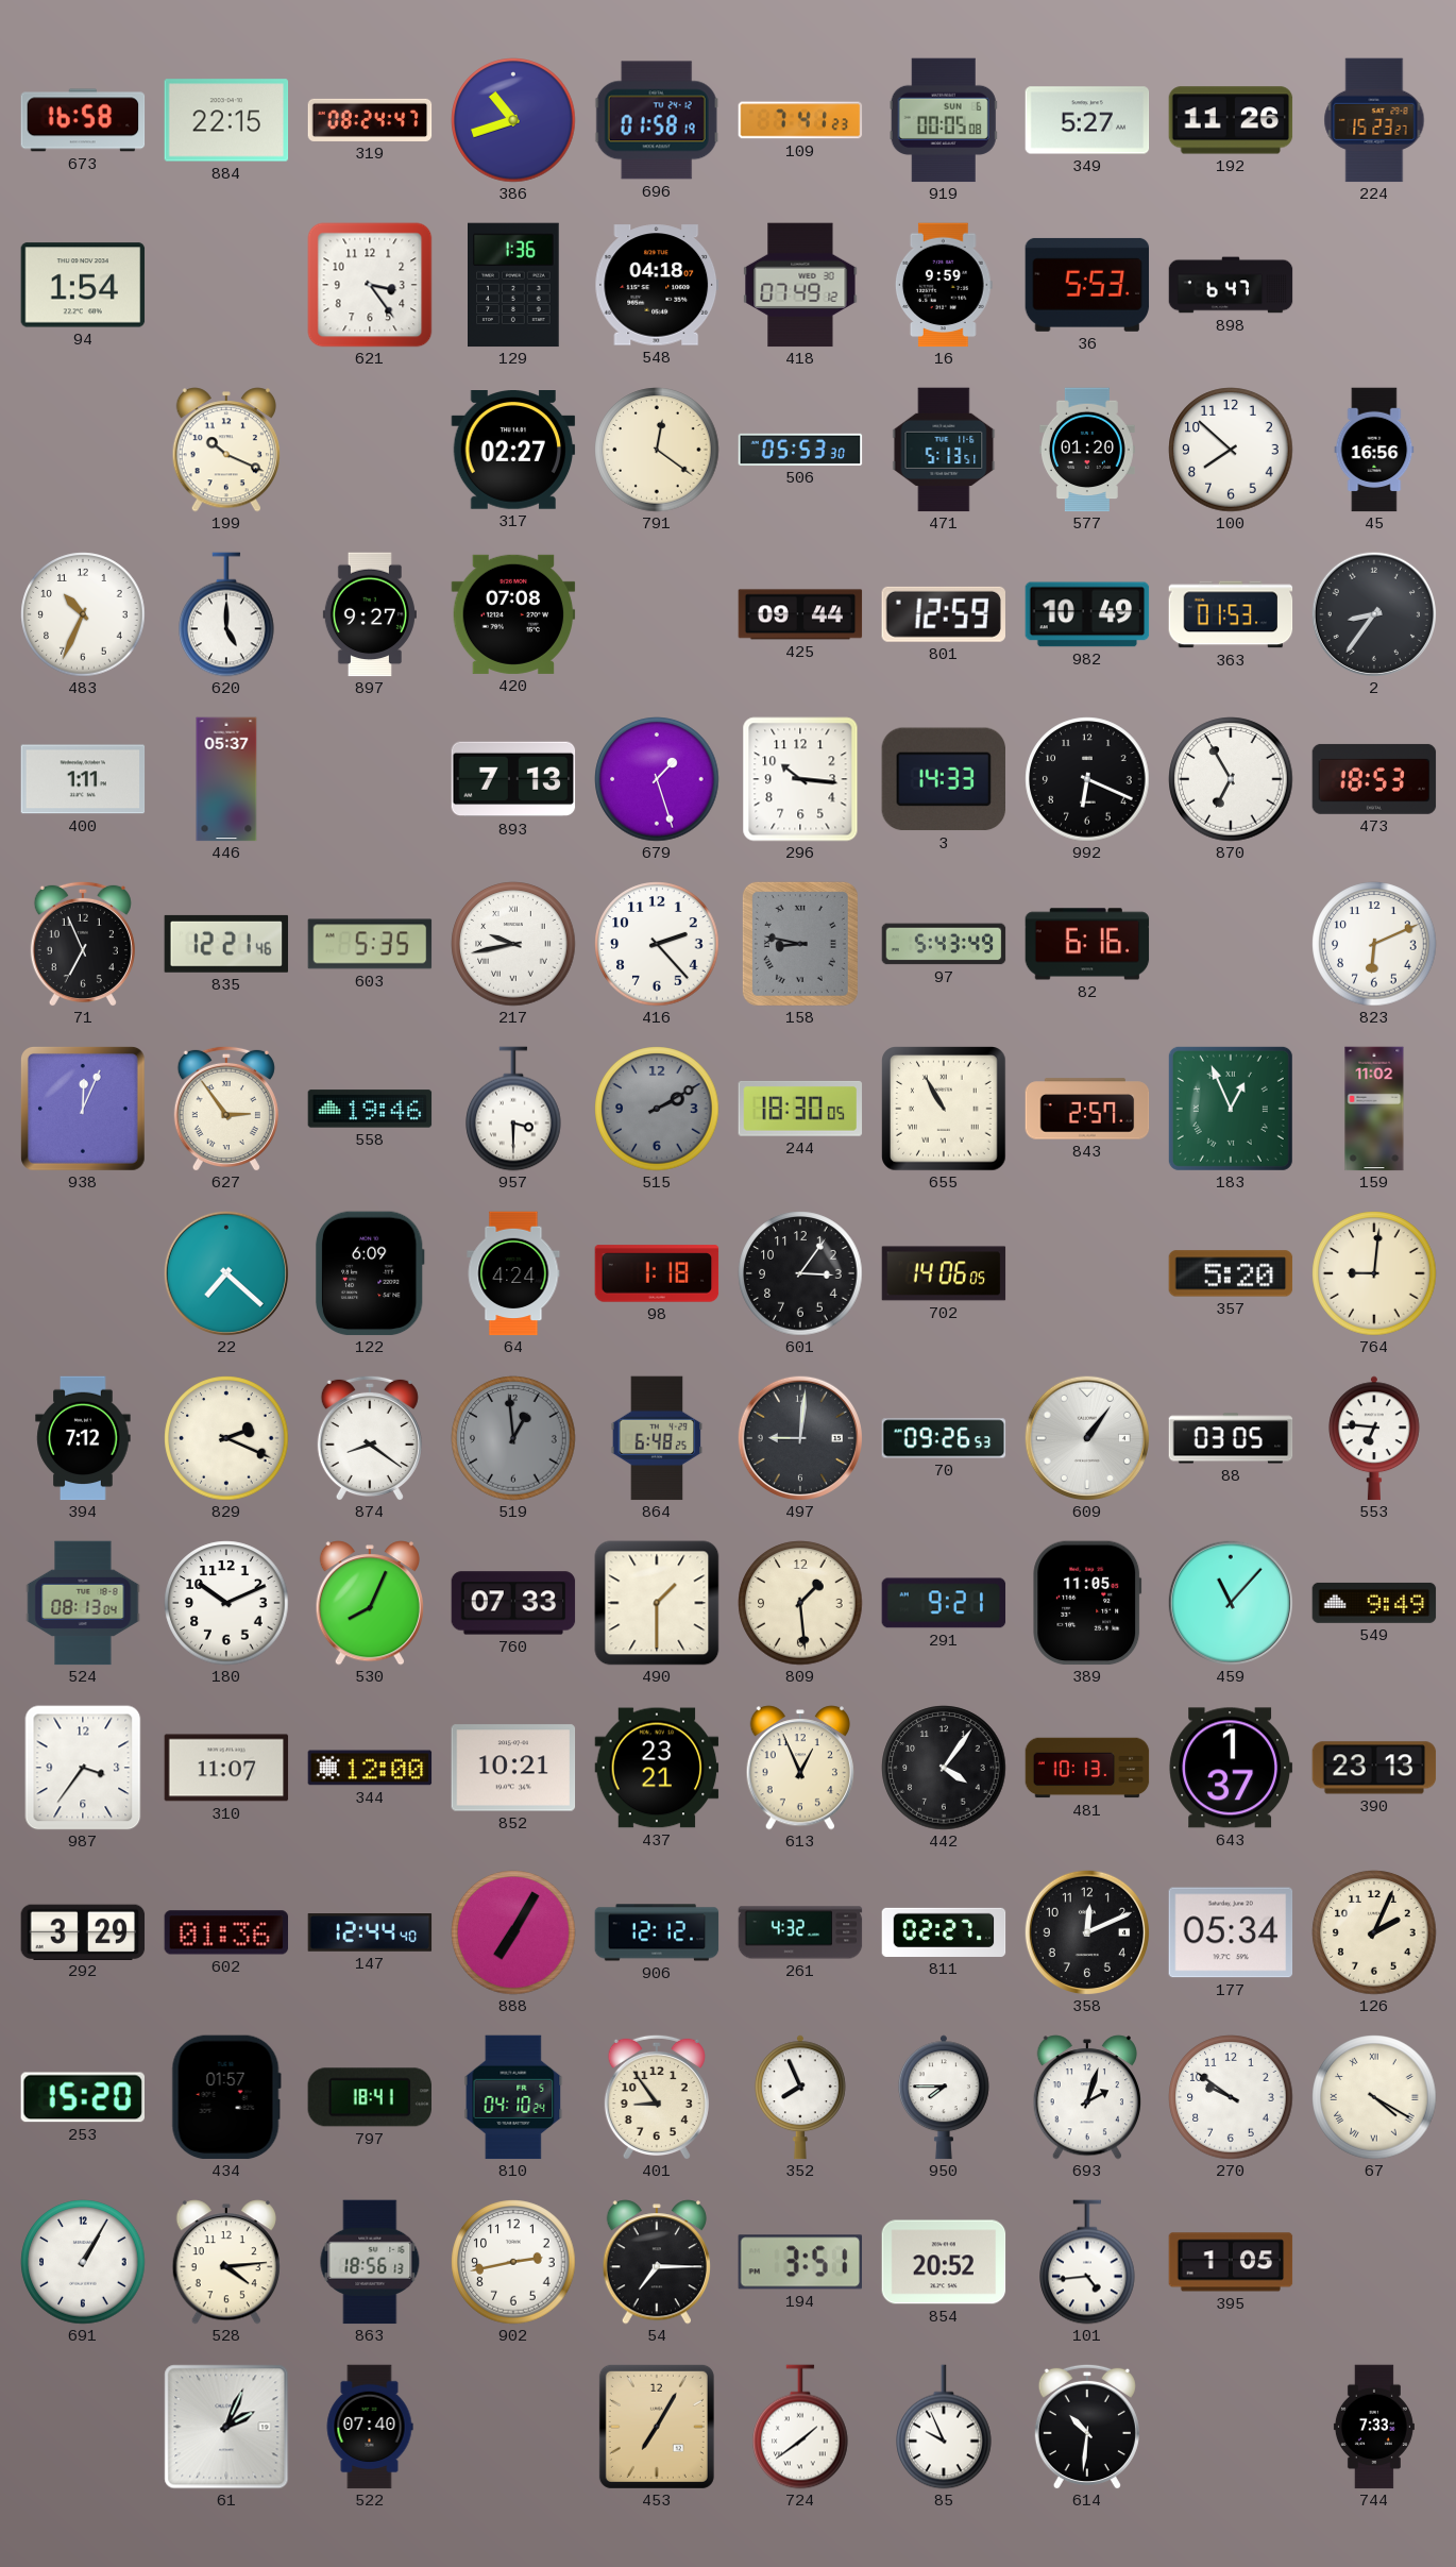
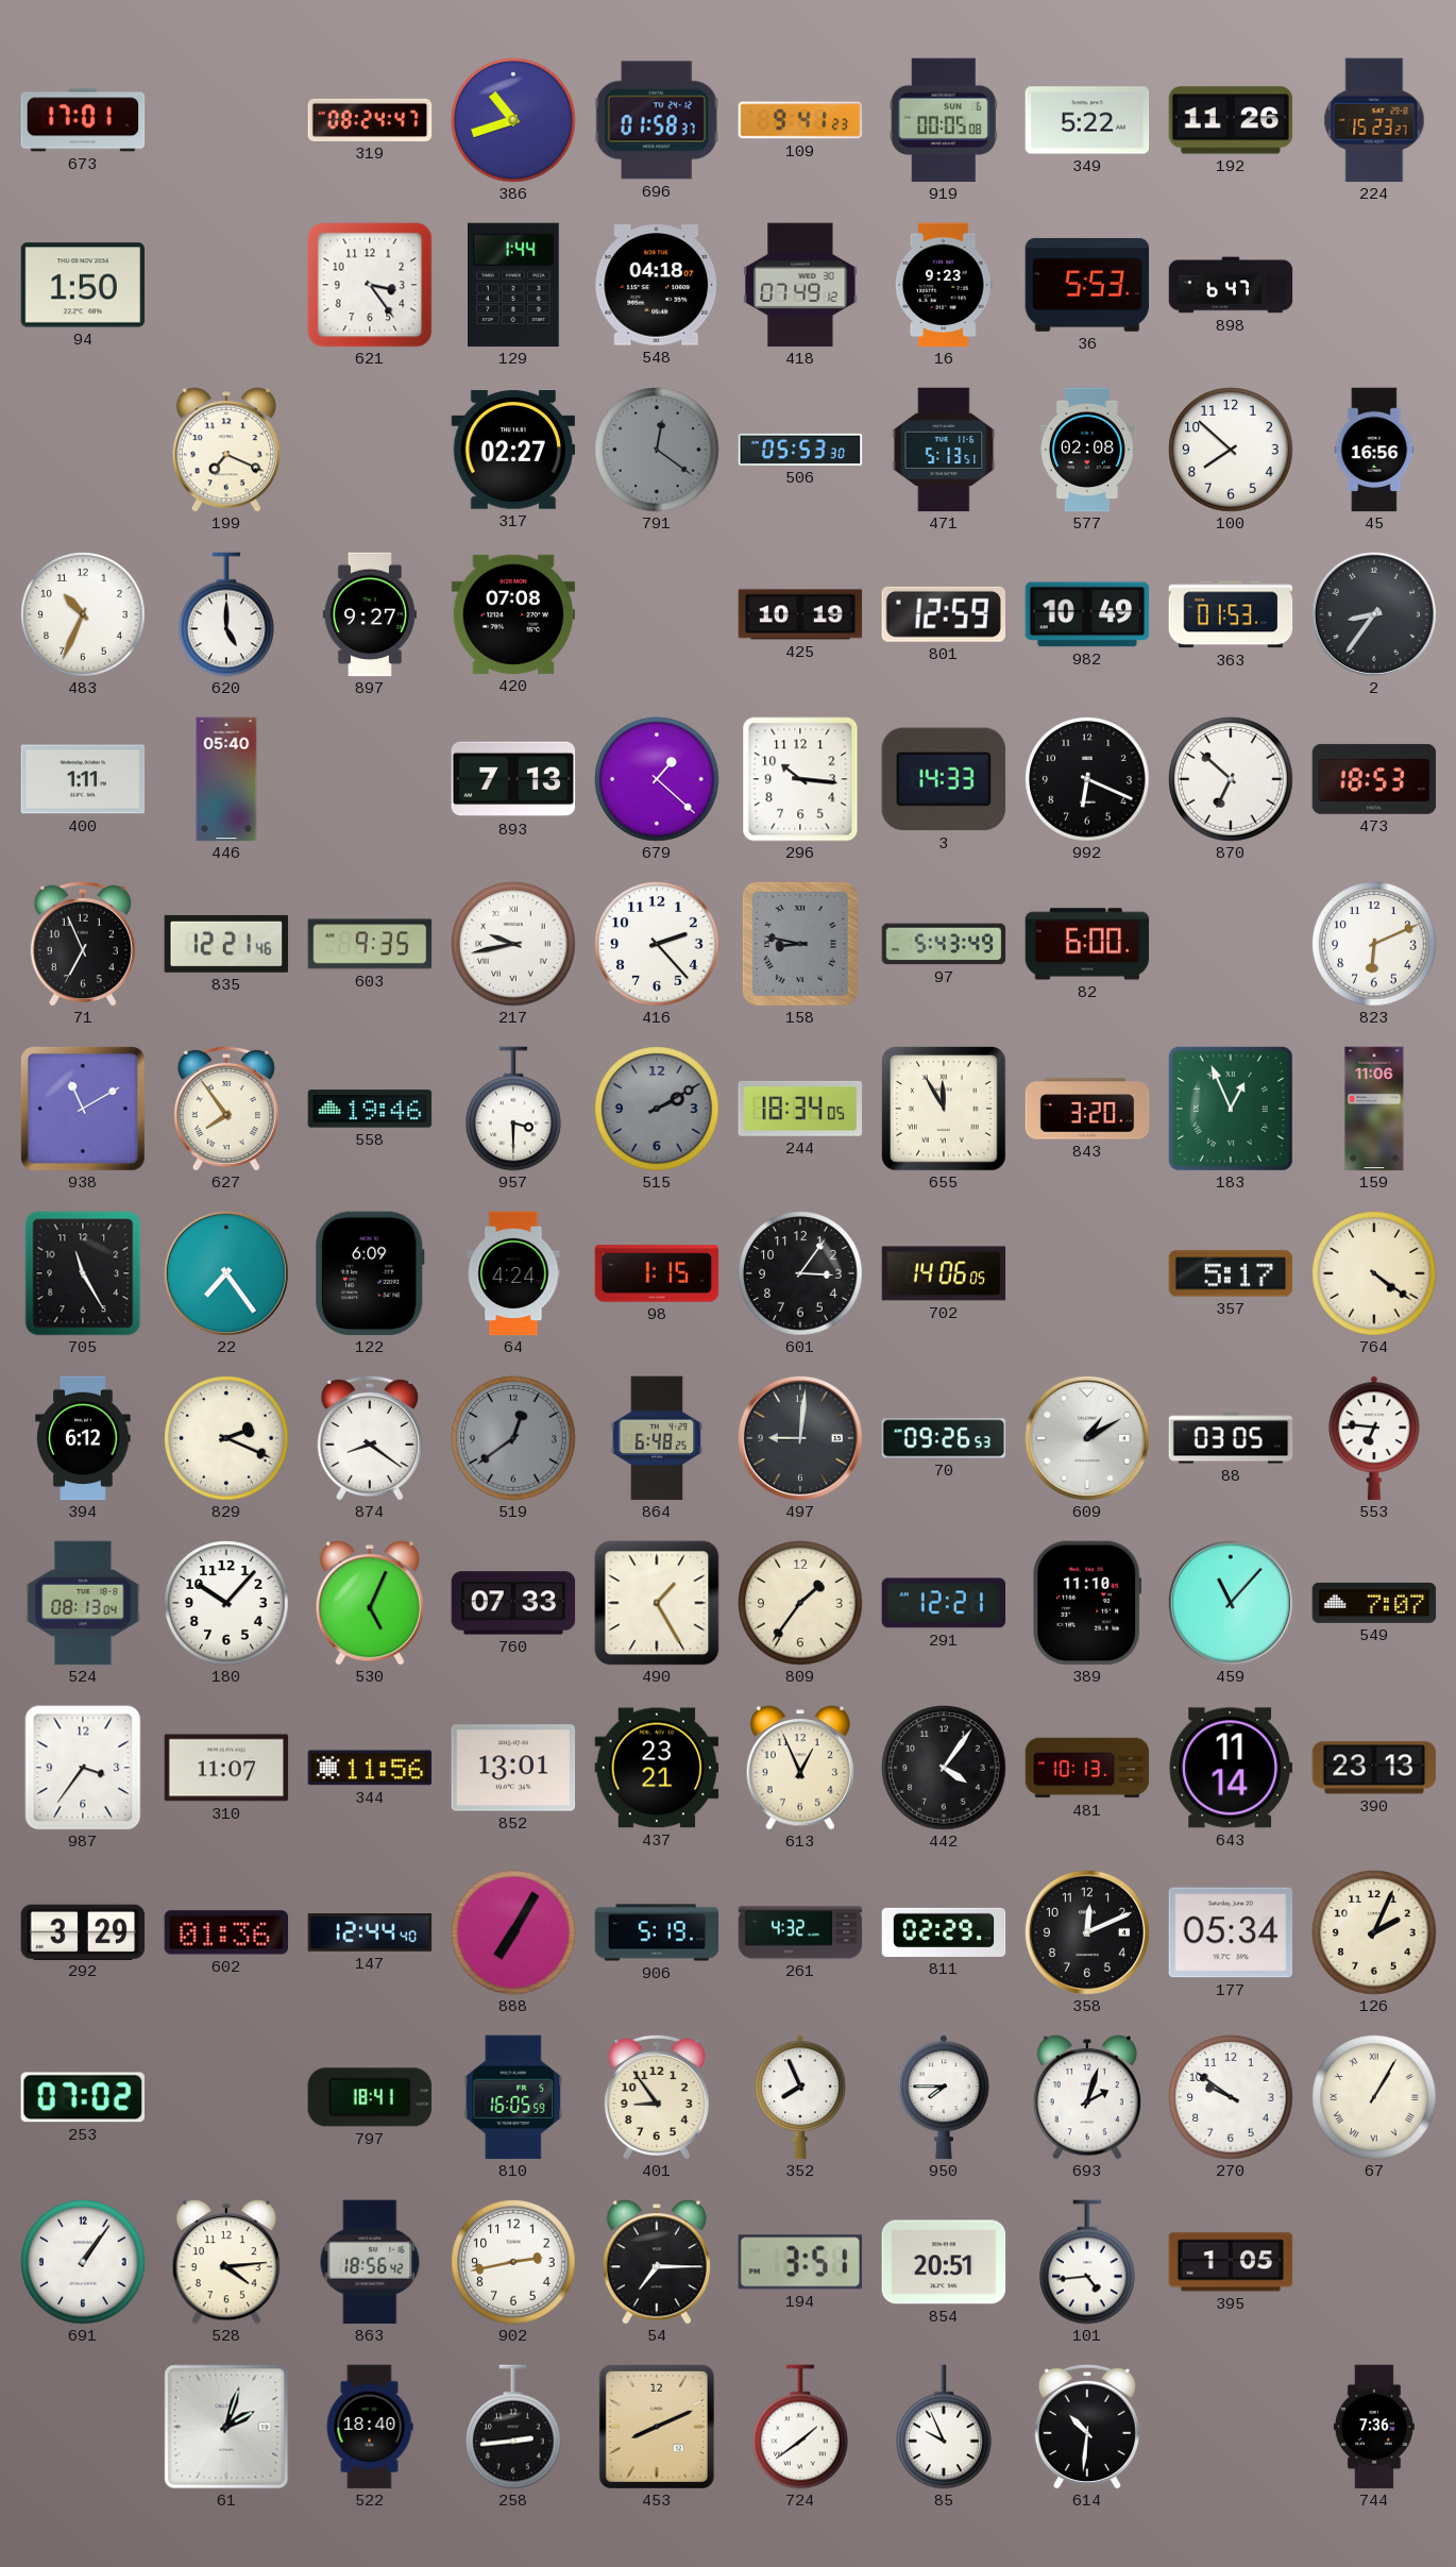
673: 16:58 -> 17:01 (83, 120)
884: 22:15 -> none (226, 120)
696: 01:58:19 -> 01:58:37 (657, 120)
109: 7:41 -> 9:41 (800, 120)
349: 5:27 -> 5:22 (1087, 120)
94: 1:54 -> 1:50 (83, 285)
129: 1:36 -> 1:44 (513, 285)
16: 9:59 -> 9:23 (944, 285)
199: 10:19 -> 7:19 (226, 450)
791 dial: cream -> grey (657, 450)
577: 01:20 -> 02:08 (1087, 450)
425: 09:44 -> 10:19 (800, 614)
446: 05:37 -> 05:40 (226, 779)
679: 1:27 -> 1:22 (657, 779)
870: 6:55 -> 6:52 (1231, 779)
603: 5:35 -> 9:35 (370, 944)
82: 6:16 -> 6:00 (1087, 944)
938: 12:04 -> 11:10 (84, 1110)
627: 2:54 -> 7:54 (226, 1109)
244: 18:30 -> 18:34 (800, 1109)
655: 10:55 -> 11:55 (944, 1109)
843: 2:57 -> 3:20 (1087, 1109)
159: 11:02 -> 11:06 (1374, 1109)
705: none -> 11:25 (83, 1273)
22: 7:22 -> 7:24 (225, 1272)
98: 1:18 -> 1:15 (657, 1273)
357: 5:20 -> 5:17 (1231, 1273)
764: 9:01 -> 4:21 (1374, 1273)
394: 7:12 -> 6:12 (83, 1438)
519: 12:59 -> 12:39 (513, 1438)
609: 1:06 -> 1:10 (1086, 1437)
180: 10:11 -> 10:07 (226, 1603)
530: 8:04 -> 5:04 (370, 1603)
490: 1:30 -> 1:25 (657, 1603)
809: 1:29 -> 1:36 (800, 1603)
291: 9:21 -> 12:21 (944, 1603)
389: 11:05 -> 11:10 (1087, 1603)
549: 9:49 -> 7:07 (1374, 1603)
344: 12:00 -> 11:56 (370, 1768)
852: 10:21 -> 13:01 (513, 1768)
643: 1:37 -> 11:14 (1231, 1768)
906: 12:12 -> 5:19 (657, 1932)
811: 02:27 -> 02:29 (944, 1932)
253: 15:20 -> 07:02 (82, 2097)
434: 01:57 -> none (226, 2097)
810: 04:10 -> 16:05 (513, 2097)
67: 4:20 -> 1:05 (1374, 2097)
691: 1:05 -> 1:06 (83, 2262)
863: 18:56:13 -> 18:56:42 (370, 2262)
854: 20:52 -> 20:51 (944, 2262)
61: 2:04 -> 2:03 (226, 2427)
522: 07:40 -> 18:40 (370, 2427)
258: none -> 2:44 (513, 2427)
453: 7:05 -> 8:11 (657, 2427)
744: 7:33 -> 7:36 (1374, 2427)
